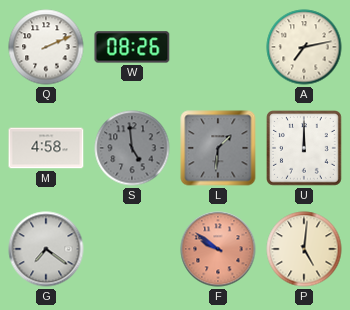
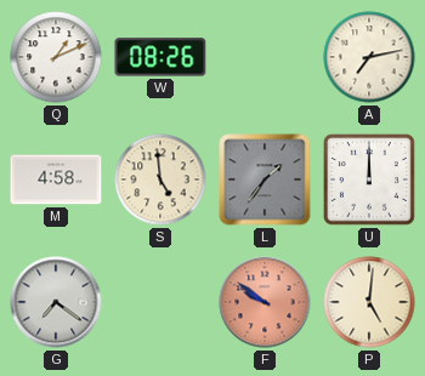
Q: 2:11 -> 1:11 (56, 57)
S dial: grey -> cream (160, 180)
L: 1:31 -> 1:36 (265, 180)
